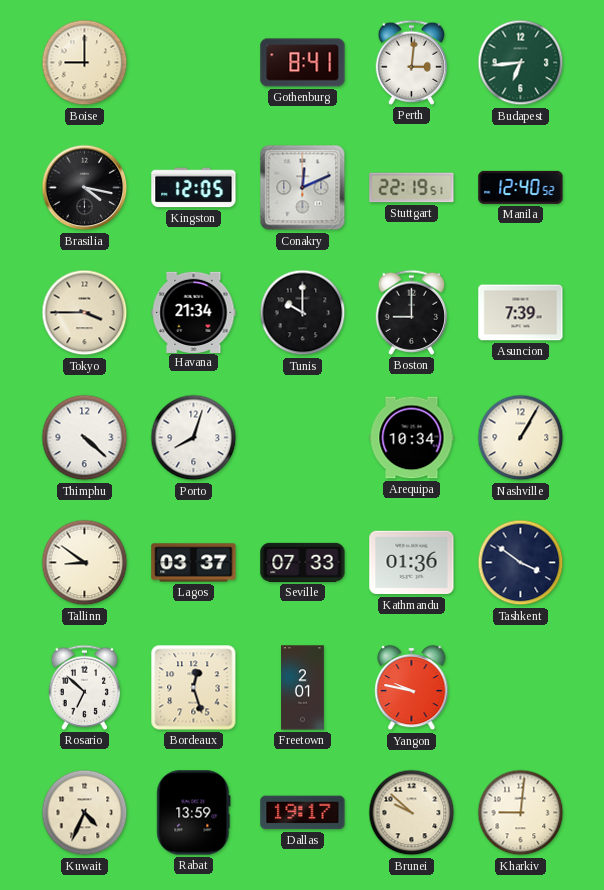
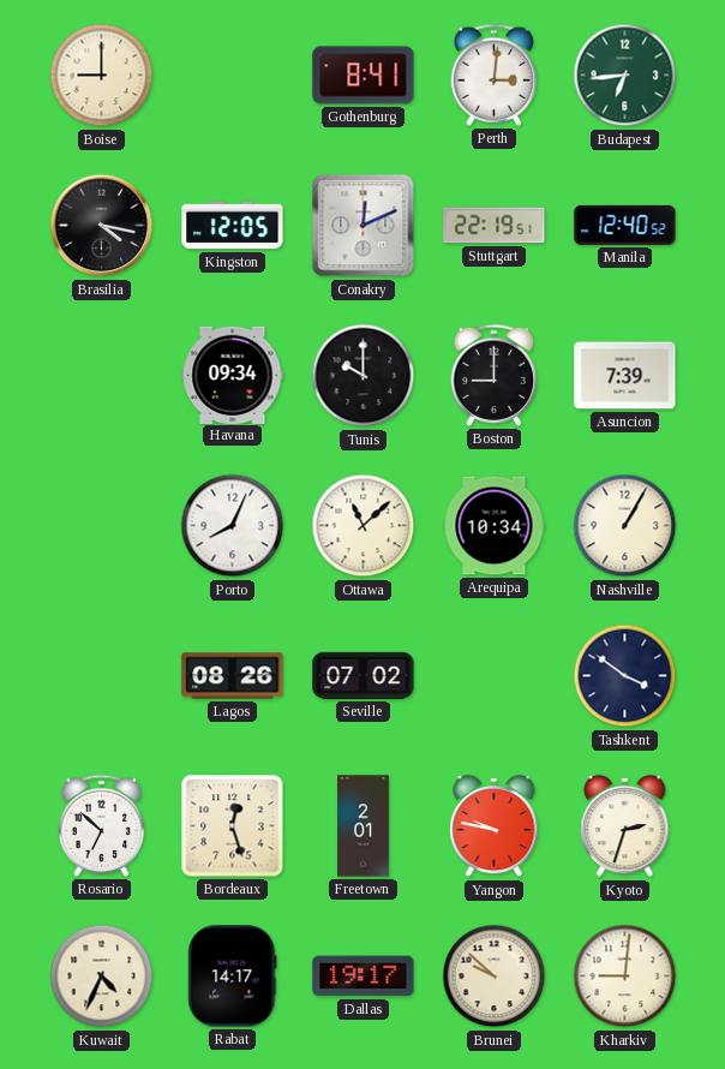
Tokyo: 3:45 -> none (85, 313)
Havana: 21:34 -> 09:34 (233, 375)
Thimphu: 4:22 -> none (85, 438)
Porto: 8:03 -> 8:04 (233, 526)
Ottawa: none -> 11:08 (364, 526)
Tallinn: 8:51 -> none (85, 563)
Lagos: 03:37 -> 08:26 (233, 676)
Seville: 07:33 -> 07:02 (364, 675)
Kathmandu: 01:36 -> none (412, 563)
Kyoto: none -> 2:33 (625, 826)
Rabat: 13:59 -> 14:17 (233, 977)
